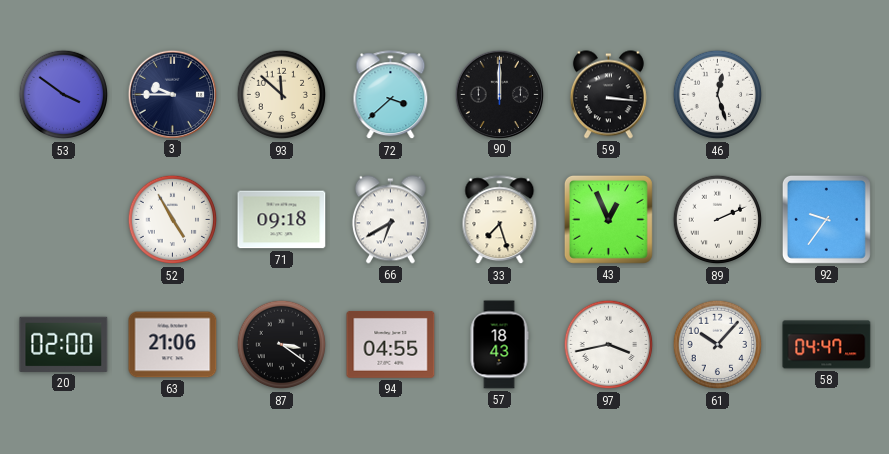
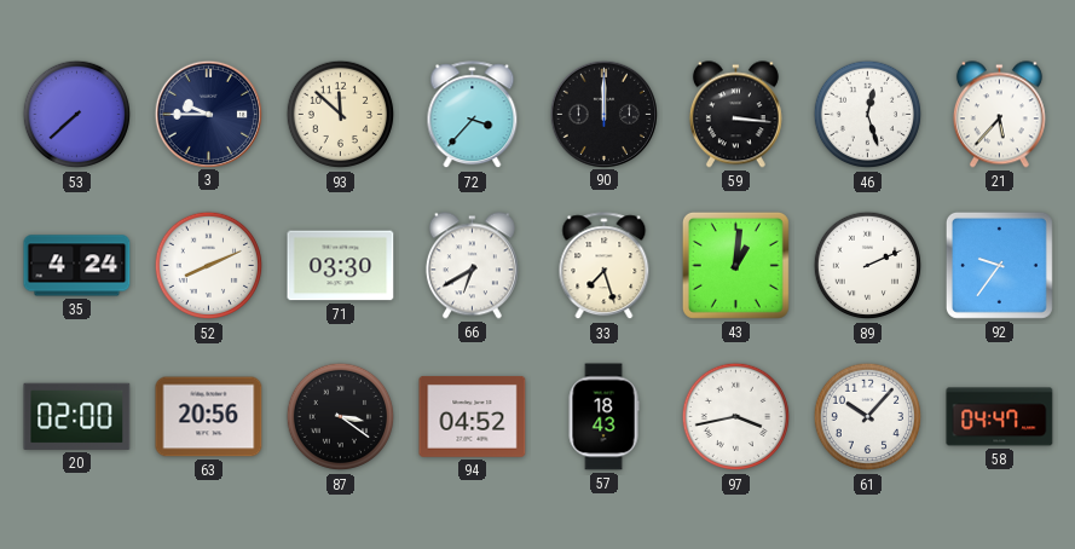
53: 3:51 -> 7:38 (77, 115)
72: 3:38 -> 3:37 (473, 115)
21: none -> 5:37 (999, 115)
35: none -> 4:24 (77, 266)
52: 4:55 -> 8:11 (209, 266)
71: 09:18 -> 03:30 (341, 266)
43: 12:56 -> 1:01 (735, 265)
63: 21:06 -> 20:56 (209, 417)
94: 04:55 -> 04:52 (473, 416)
